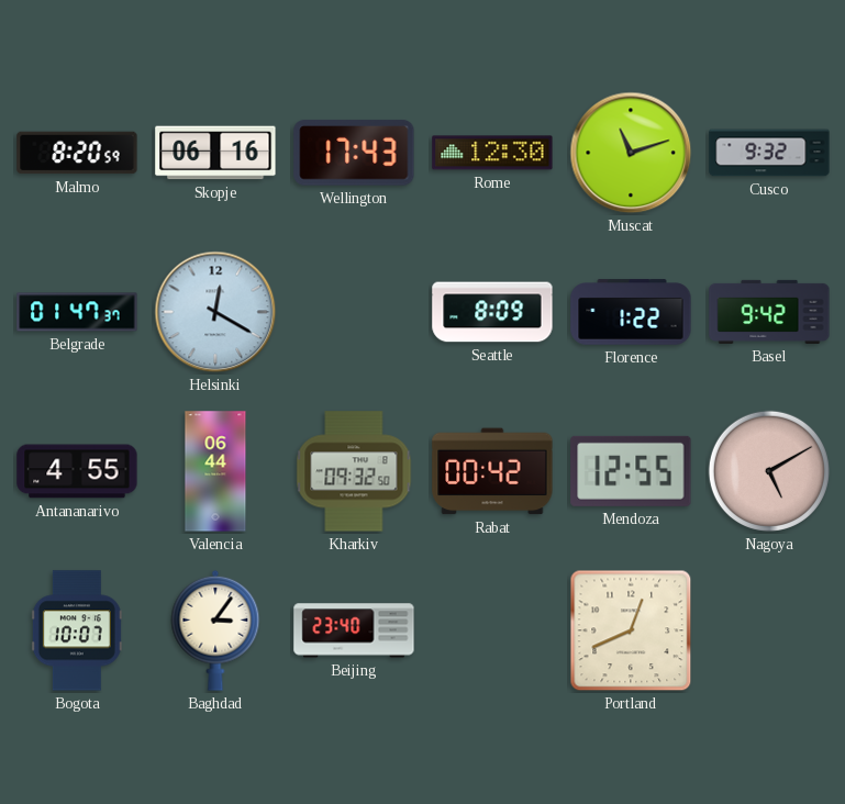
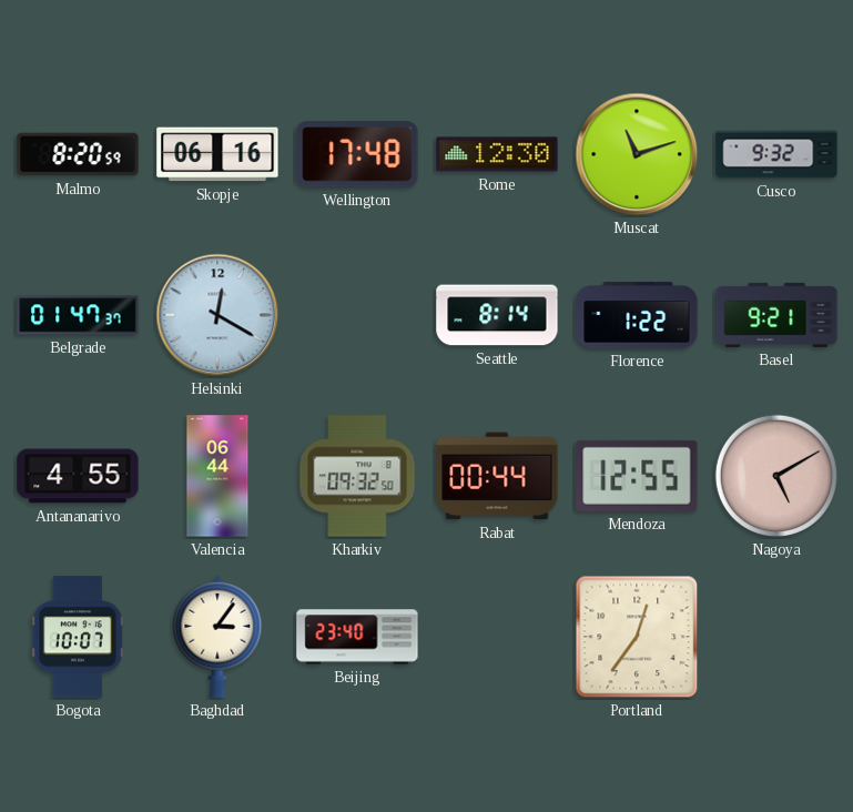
Wellington: 17:43 -> 17:48 (357, 154)
Seattle: 8:09 -> 8:14 (497, 315)
Basel: 9:42 -> 9:21 (776, 315)
Rabat: 00:42 -> 00:44 (497, 476)
Portland: 12:41 -> 12:36 (637, 637)
